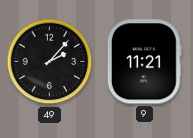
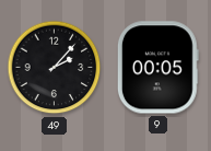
9: 11:21 -> 00:05 (157, 68)
